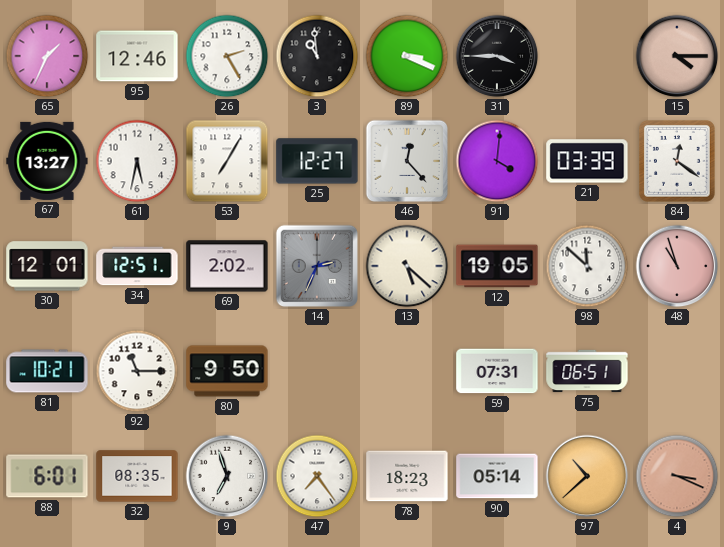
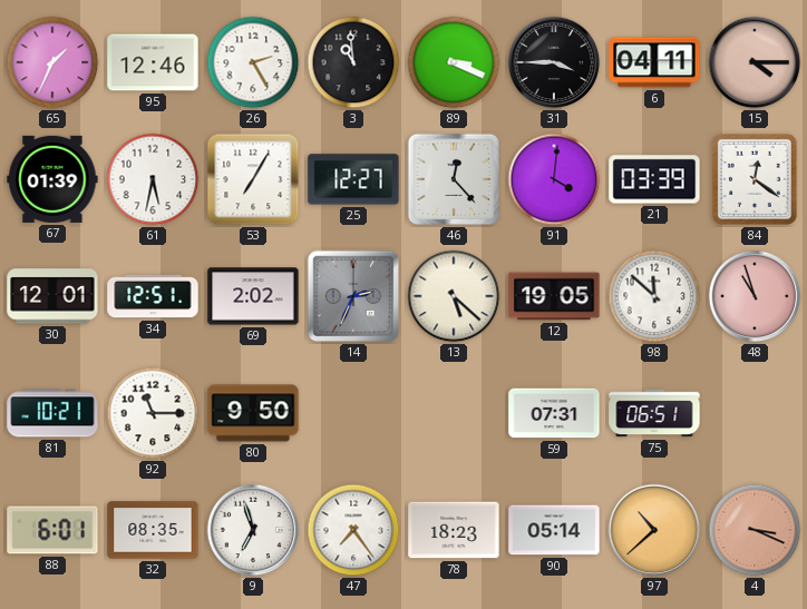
6: none -> 04:11 (654, 62)
67: 13:27 -> 01:39 (52, 179)
